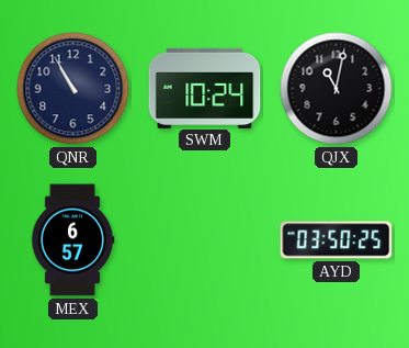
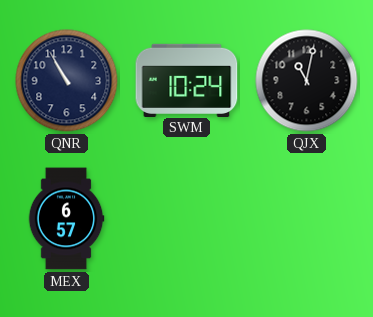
AYD: 03:50 -> none (337, 240)
